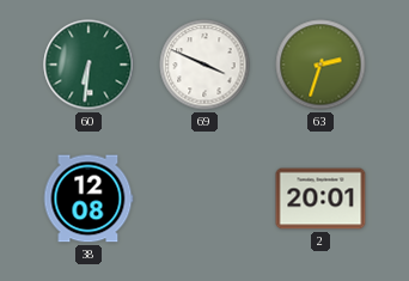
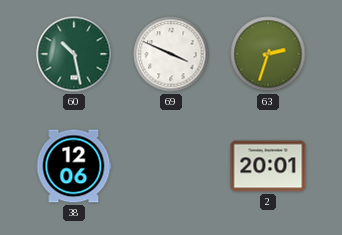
60: 6:31 -> 10:28 (74, 54)
38: 12:08 -> 12:06 (74, 166)
